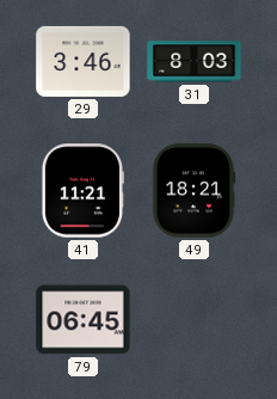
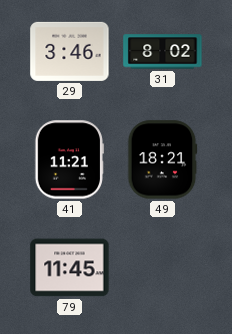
31: 8:03 -> 8:02 (163, 52)
79: 06:45 -> 11:45 (70, 268)
